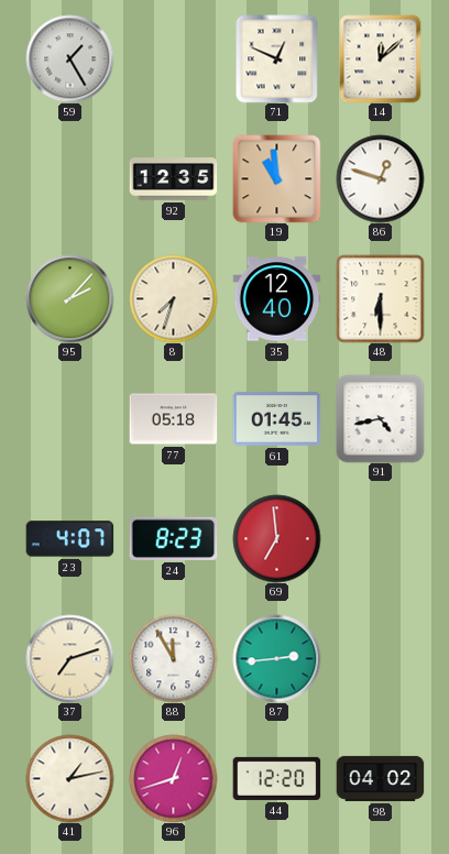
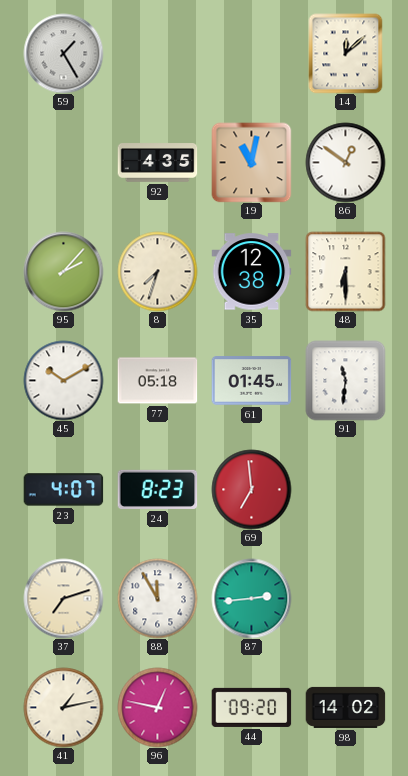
71: 12:49 -> none (277, 58)
92: 12:35 -> 4:35 (157, 163)
19: 10:59 -> 11:02 (251, 162)
86: 12:48 -> 12:51 (345, 162)
35: 12:40 -> 12:38 (251, 272)
45: none -> 10:10 (63, 380)
91: 4:43 -> 11:31 (345, 380)
96: 12:42 -> 12:47 (157, 707)
44: 12:20 -> 09:20 (251, 707)
98: 04:02 -> 14:02 (345, 707)
